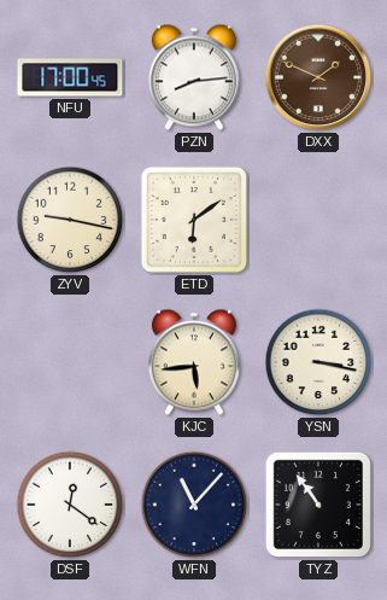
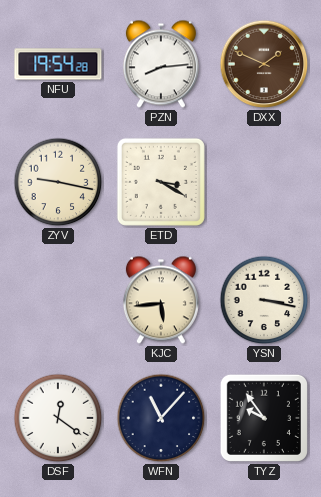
NFU: 17:00 -> 19:54 (58, 64)
ETD: 6:09 -> 3:20 (161, 182)
TYZ: 10:54 -> 9:54 (264, 418)
